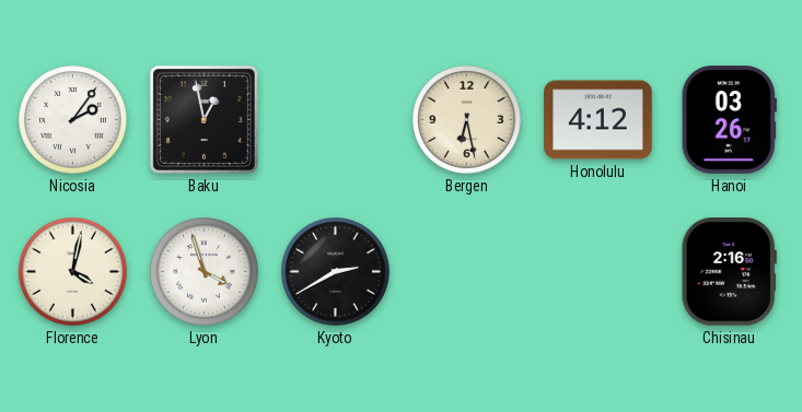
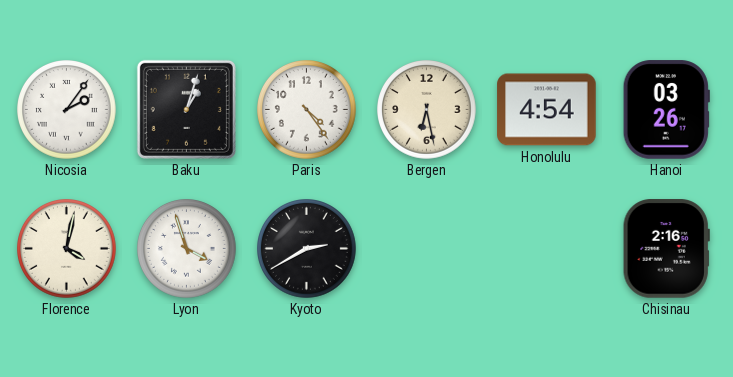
Baku: 12:58 -> 1:03 (186, 109)
Paris: none -> 4:24 (307, 110)
Honolulu: 4:12 -> 4:54 (547, 110)
